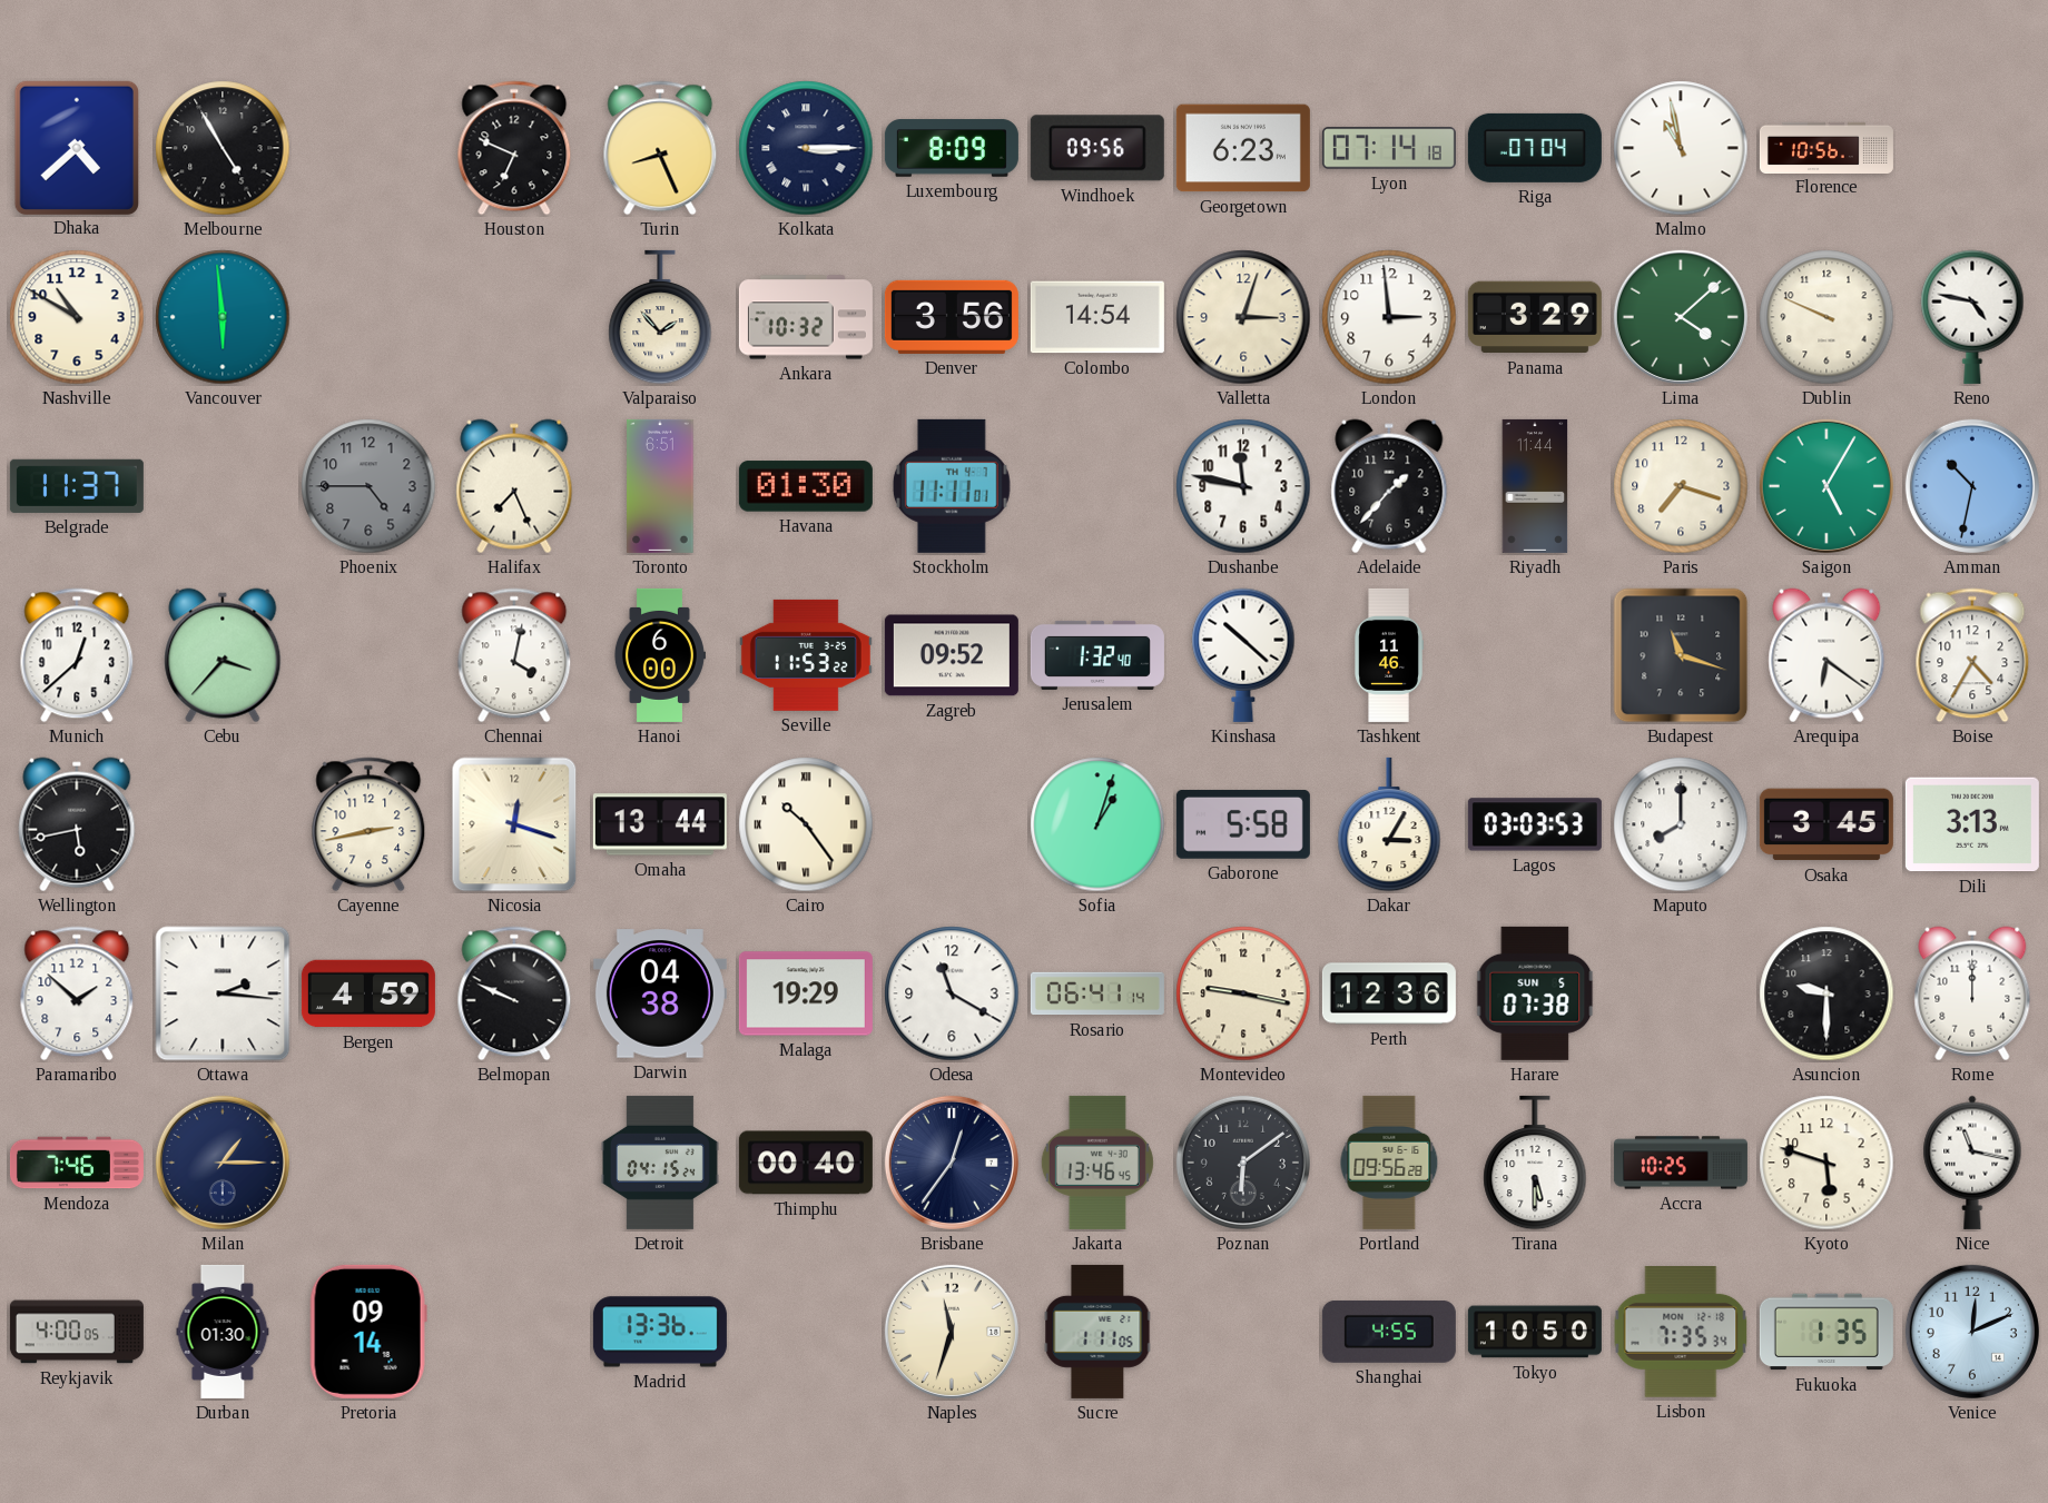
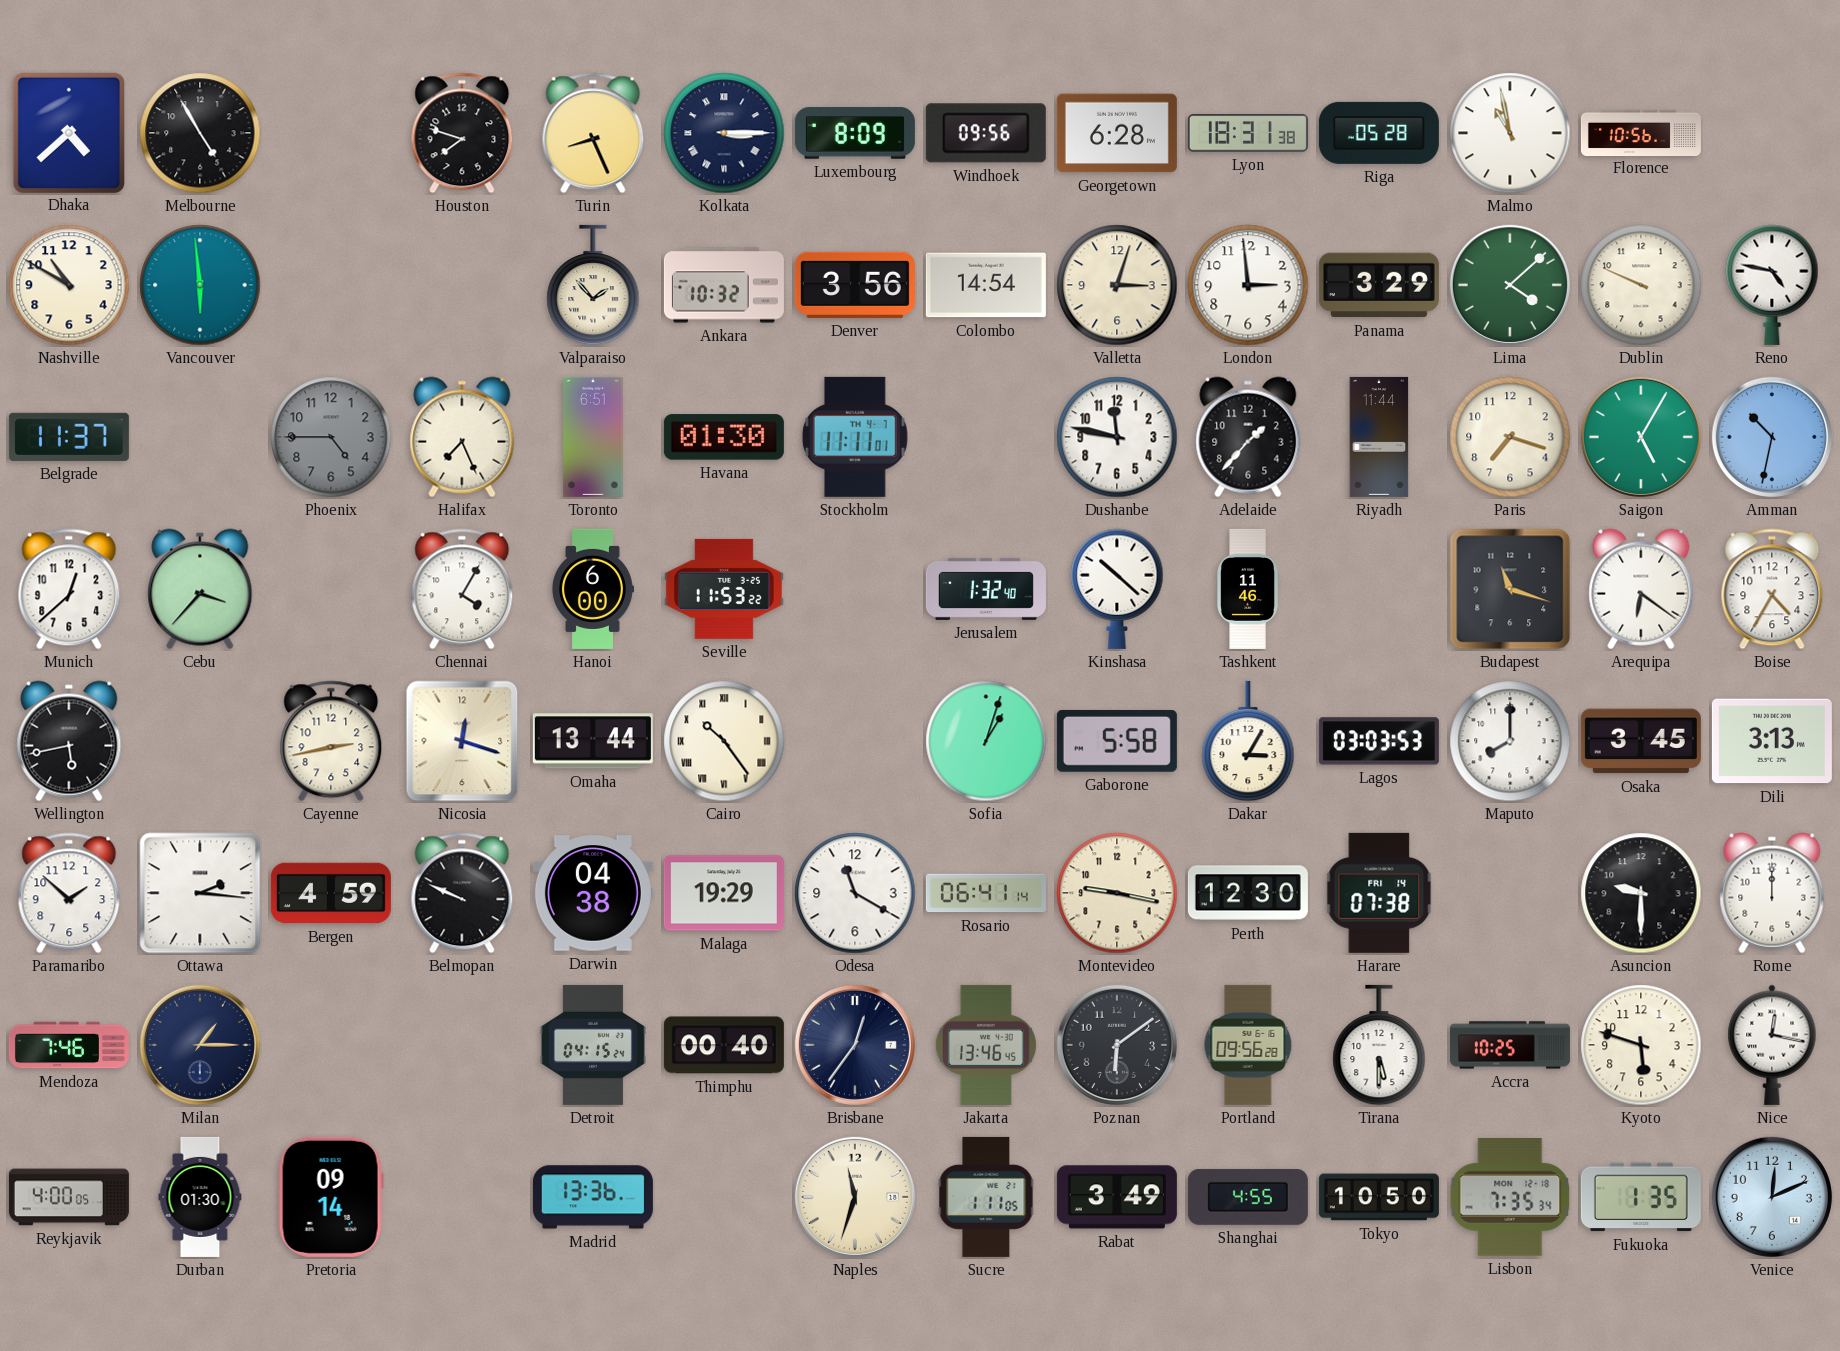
Houston: 6:49 -> 7:48 (462, 133)
Georgetown: 6:23 -> 6:28 (1117, 133)
Lyon: 07:14 -> 18:31 (1248, 133)
Riga: 07:04 -> 05:28 (1379, 133)
Chennai: 4:02 -> 4:05 (462, 589)
Zagreb: 09:52 -> none (952, 655)
Perth: 12:36 -> 12:30 (1248, 893)
Harare date: SUN 5 -> FRI 14 (1379, 893)
Nice: 11:17 -> 12:17 (1772, 1045)
Rabat: none -> 3:49 (1117, 1197)
